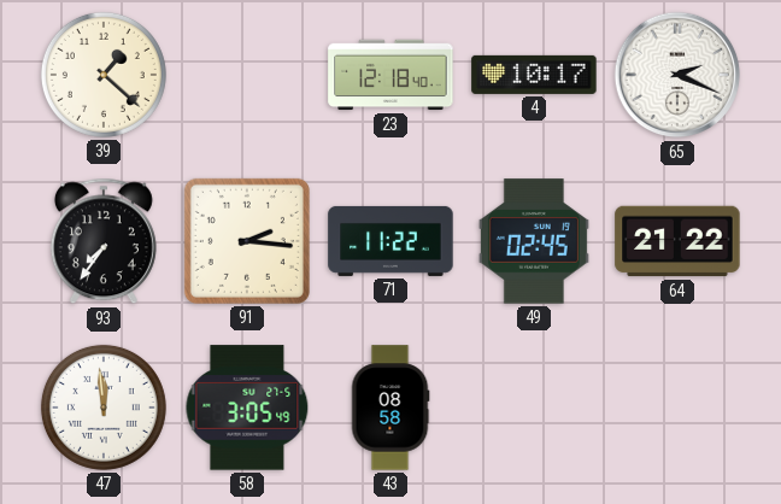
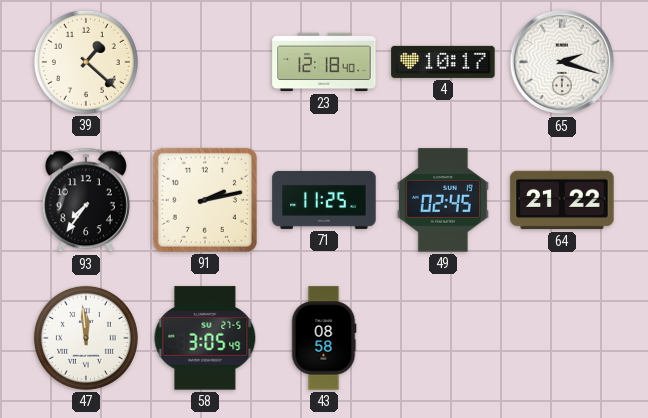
65: 2:19 -> 2:18 (562, 62)
91: 2:16 -> 2:13 (205, 200)
71: 11:22 -> 11:25 (324, 200)
